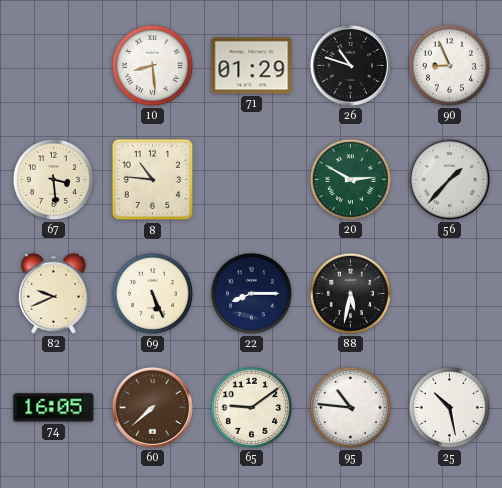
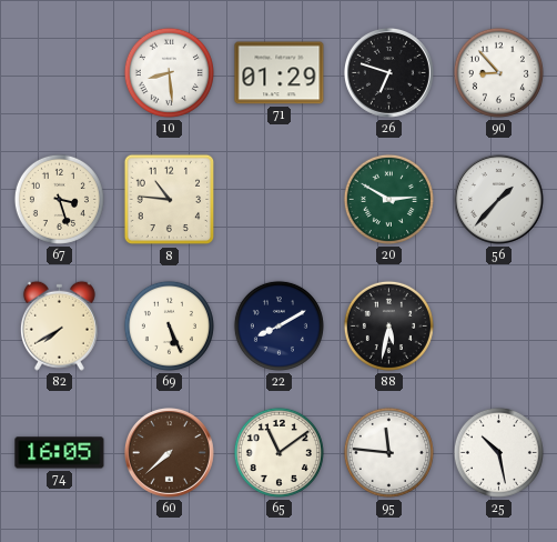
26: 10:48 -> 6:48 (388, 72)
90: 8:56 -> 8:53 (498, 72)
67: 3:29 -> 3:27 (59, 199)
82: 9:41 -> 7:40 (59, 325)
22: 8:15 -> 8:10 (278, 325)
65: 9:09 -> 11:09 (278, 452)
95: 10:46 -> 11:46 (388, 452)
